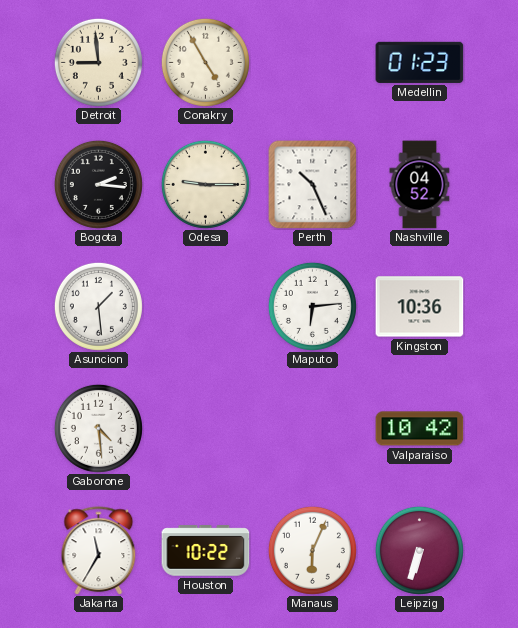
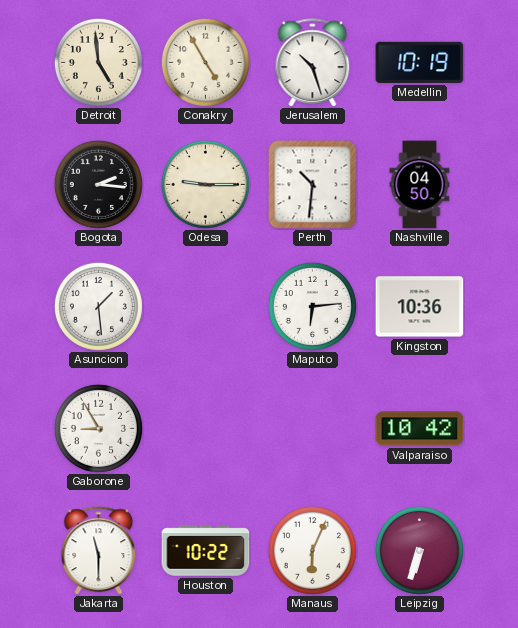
Detroit: 8:59 -> 4:59 (98, 62)
Jerusalem: none -> 10:27 (313, 62)
Medellin: 01:23 -> 10:19 (420, 62)
Perth: 10:26 -> 10:31 (313, 185)
Nashville: 04:52 -> 04:50 (420, 185)
Gaborone: 4:29 -> 8:55 (98, 428)
Jakarta: 11:35 -> 11:30 (99, 550)
